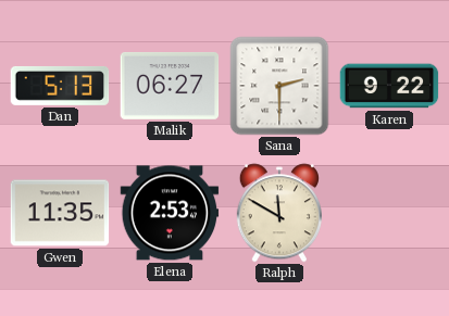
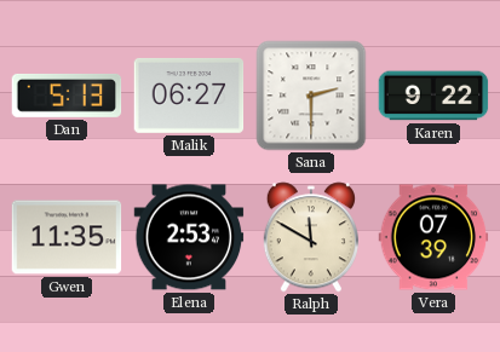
Vera: none -> 07:39 (433, 237)
